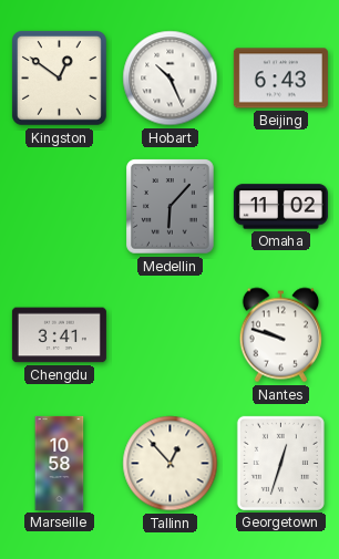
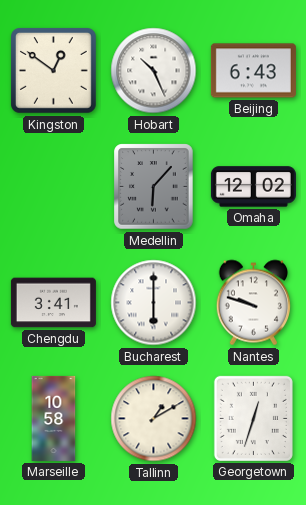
Omaha: 11:02 -> 12:02 (253, 187)
Bucharest: none -> 6:00 (154, 303)
Tallinn: 12:53 -> 1:10 (154, 419)
